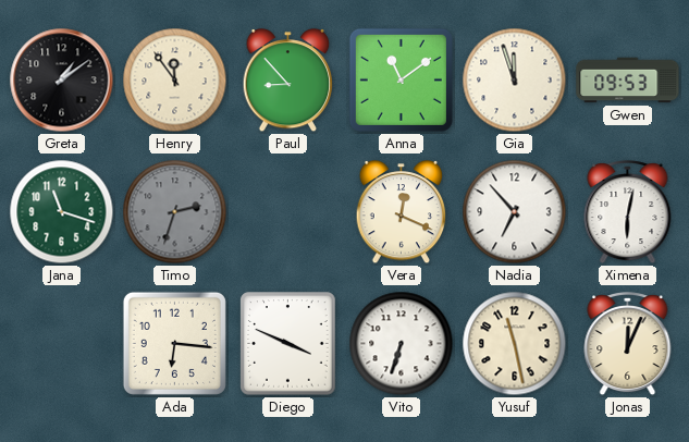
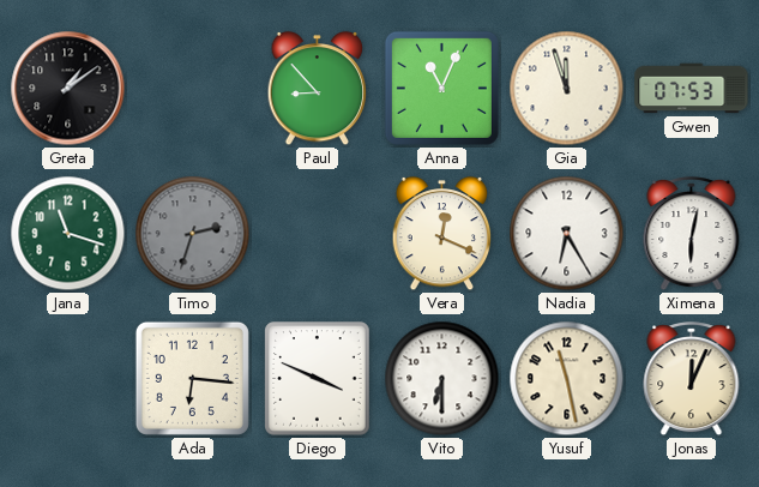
Henry: 11:54 -> none (175, 81)
Anna: 11:09 -> 11:04 (441, 88)
Gwen: 09:53 -> 07:53 (692, 89)
Nadia: 6:53 -> 6:25 (567, 234)
Vito: 6:33 -> 6:30 (442, 379)
